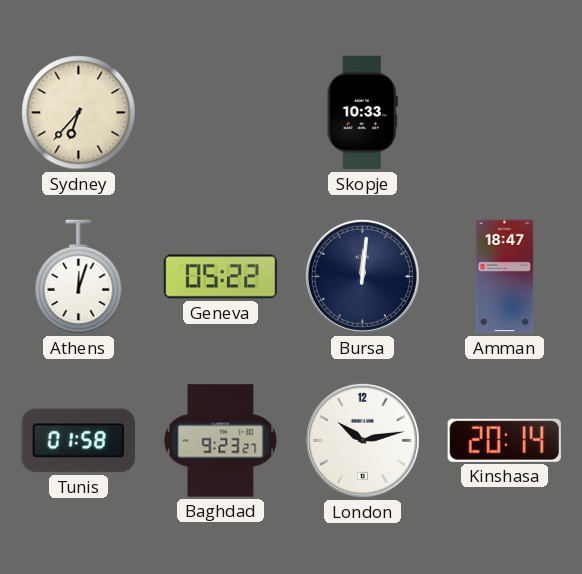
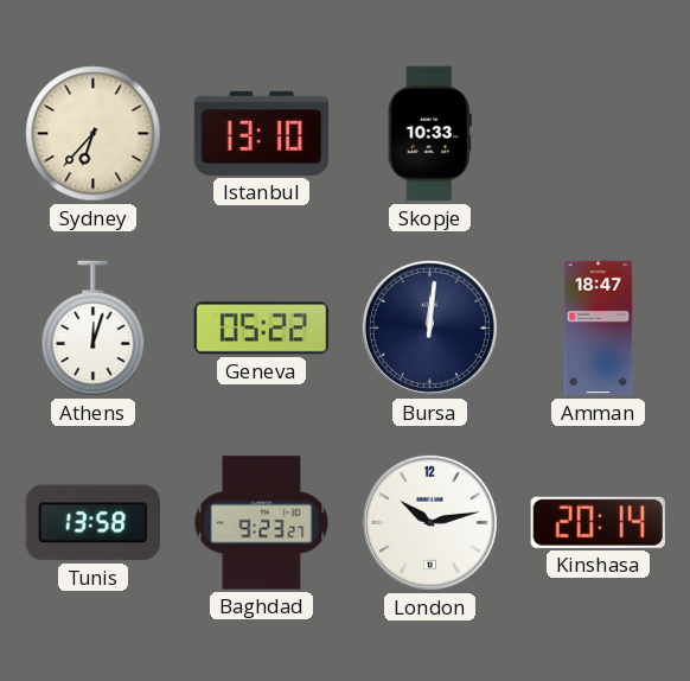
Istanbul: none -> 13:10 (262, 133)
Tunis: 01:58 -> 13:58 (92, 523)
